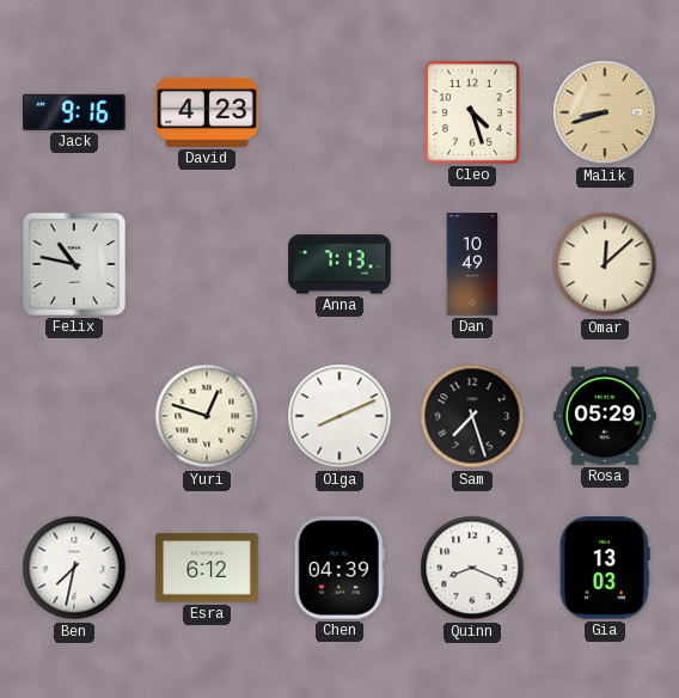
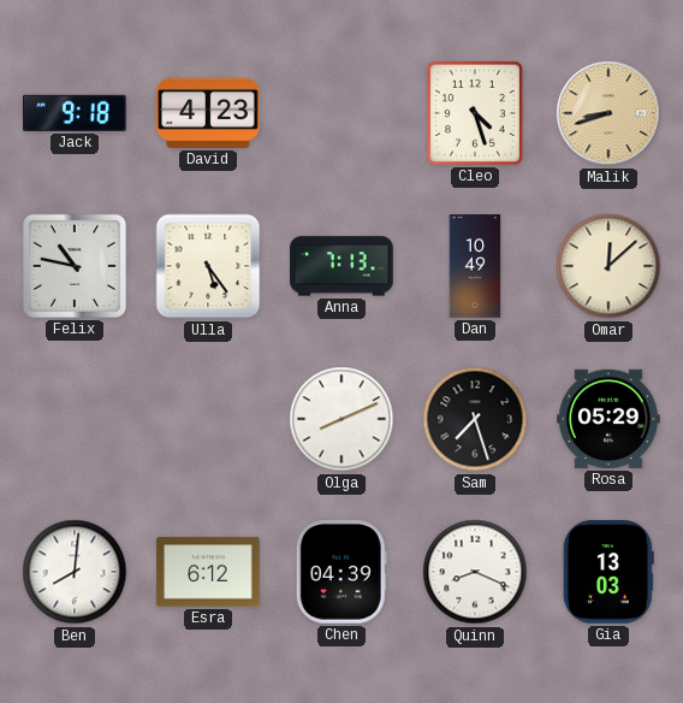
Jack: 9:16 -> 9:18 (76, 113)
Ulla: none -> 5:24 (208, 266)
Yuri: 12:48 -> none (207, 416)
Ben: 7:32 -> 8:01 (75, 572)
